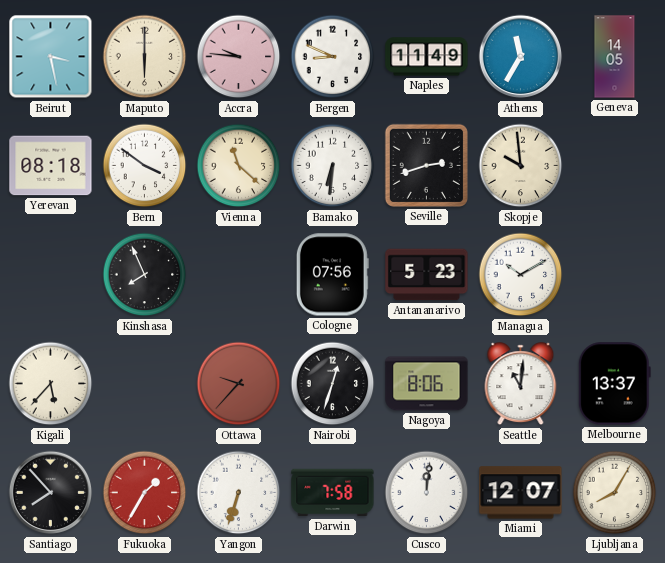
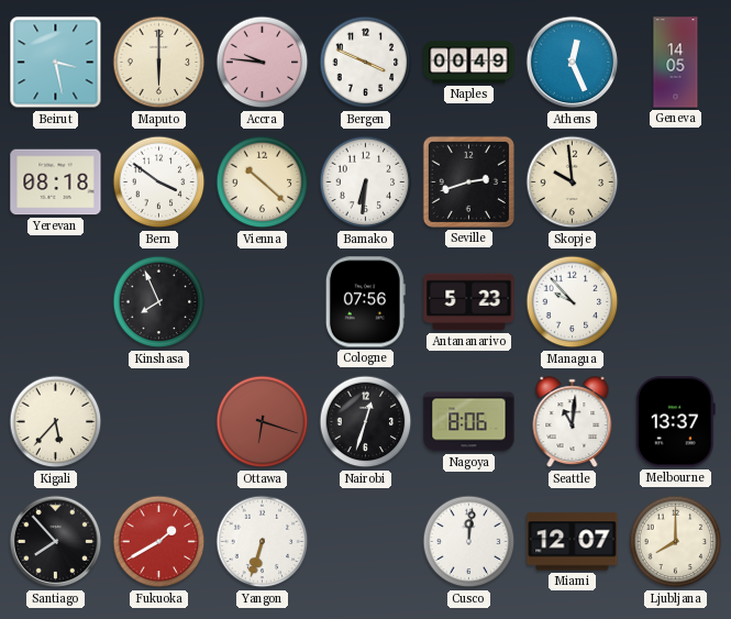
Bergen: 8:49 -> 3:49 (366, 63)
Naples: 11:49 -> 00:49 (469, 63)
Athens: 11:35 -> 12:26 (573, 63)
Vienna: 11:22 -> 10:22 (263, 183)
Managua: 10:10 -> 9:53 (573, 302)
Ottawa: 9:37 -> 6:18 (263, 422)
Fukuoka: 1:35 -> 1:40 (159, 542)
Darwin: 7:58 -> none (333, 493)
Ljubljana: 8:05 -> 8:00 (676, 542)
